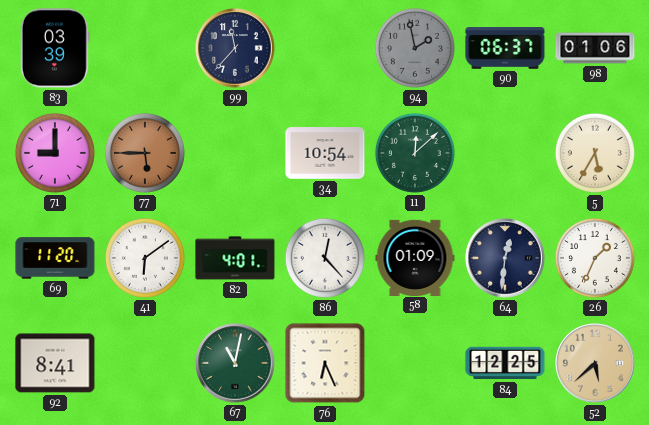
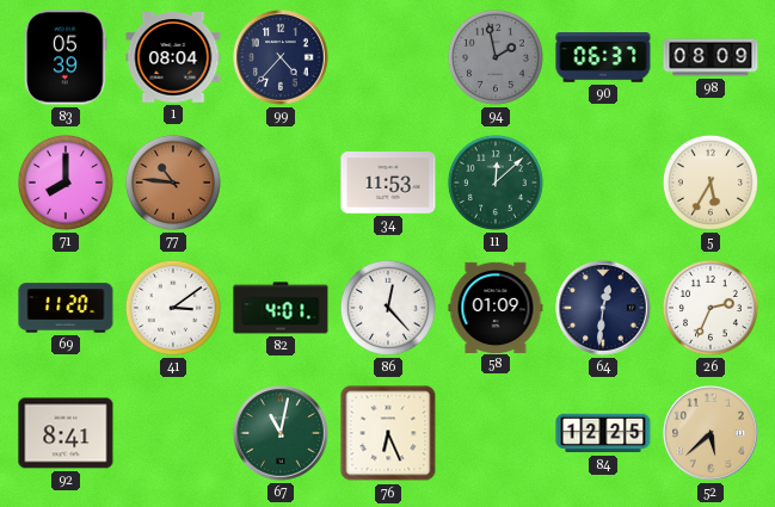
83: 03:39 -> 05:39 (66, 57)
1: none -> 08:04 (173, 57)
99: 11:37 -> 4:37 (281, 57)
98: 01:06 -> 08:09 (711, 57)
71: 9:00 -> 8:00 (66, 183)
77: 5:45 -> 10:46 (173, 183)
34: 10:54 -> 11:53 (388, 183)
41: 6:09 -> 3:09 (173, 308)
26: 1:34 -> 2:34 (711, 308)
